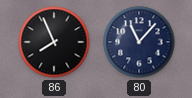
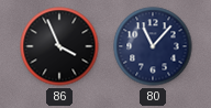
86: 7:56 -> 3:56 (59, 46)
